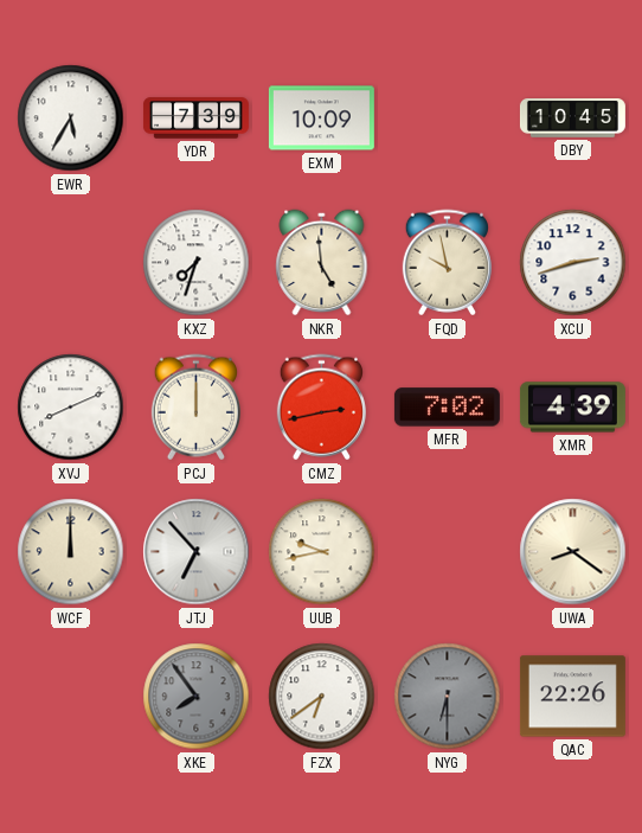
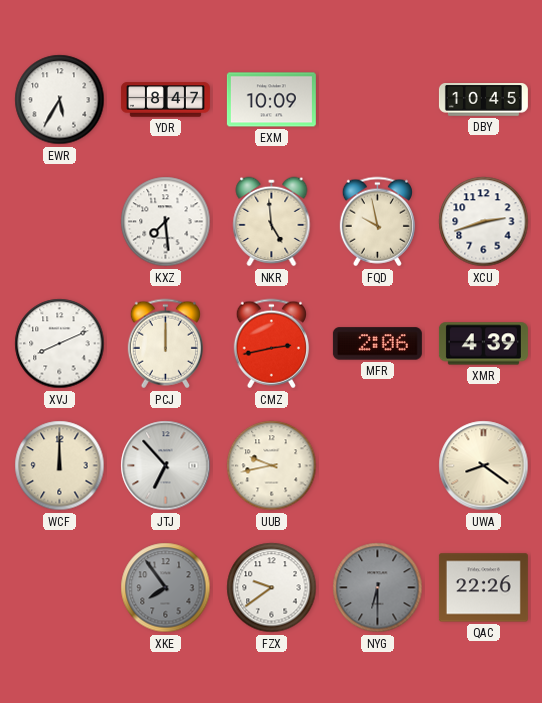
YDR: 7:39 -> 8:47 (165, 100)
KXZ: 7:33 -> 7:29 (166, 222)
MFR: 7:02 -> 2:06 (377, 344)
FZX: 6:39 -> 9:39 (272, 588)
